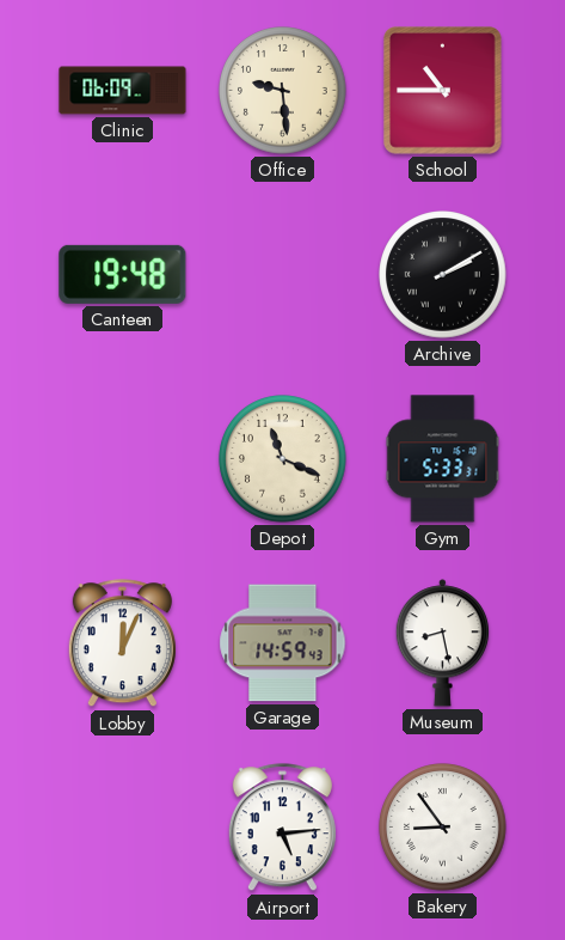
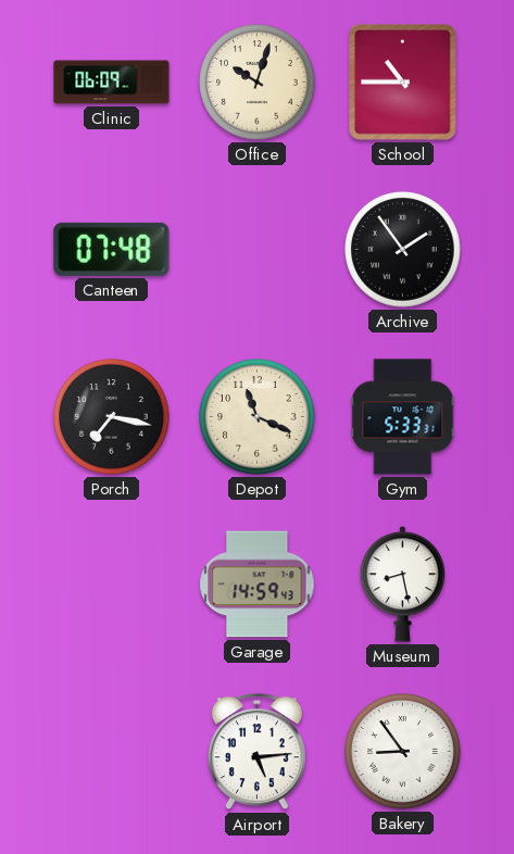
Office: 9:29 -> 10:03 (258, 83)
Canteen: 19:48 -> 07:48 (112, 249)
Archive: 2:10 -> 1:54 (403, 250)
Porch: none -> 7:17 (112, 417)
Lobby: 12:04 -> none (122, 643)
